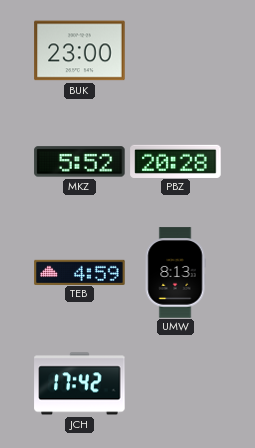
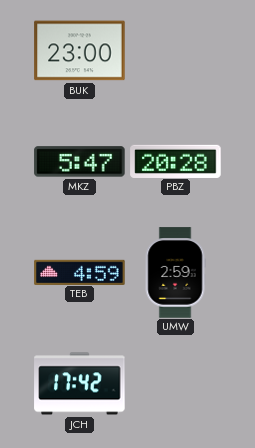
MKZ: 5:52 -> 5:47 (80, 162)
UMW: 8:13 -> 2:59 (175, 273)
